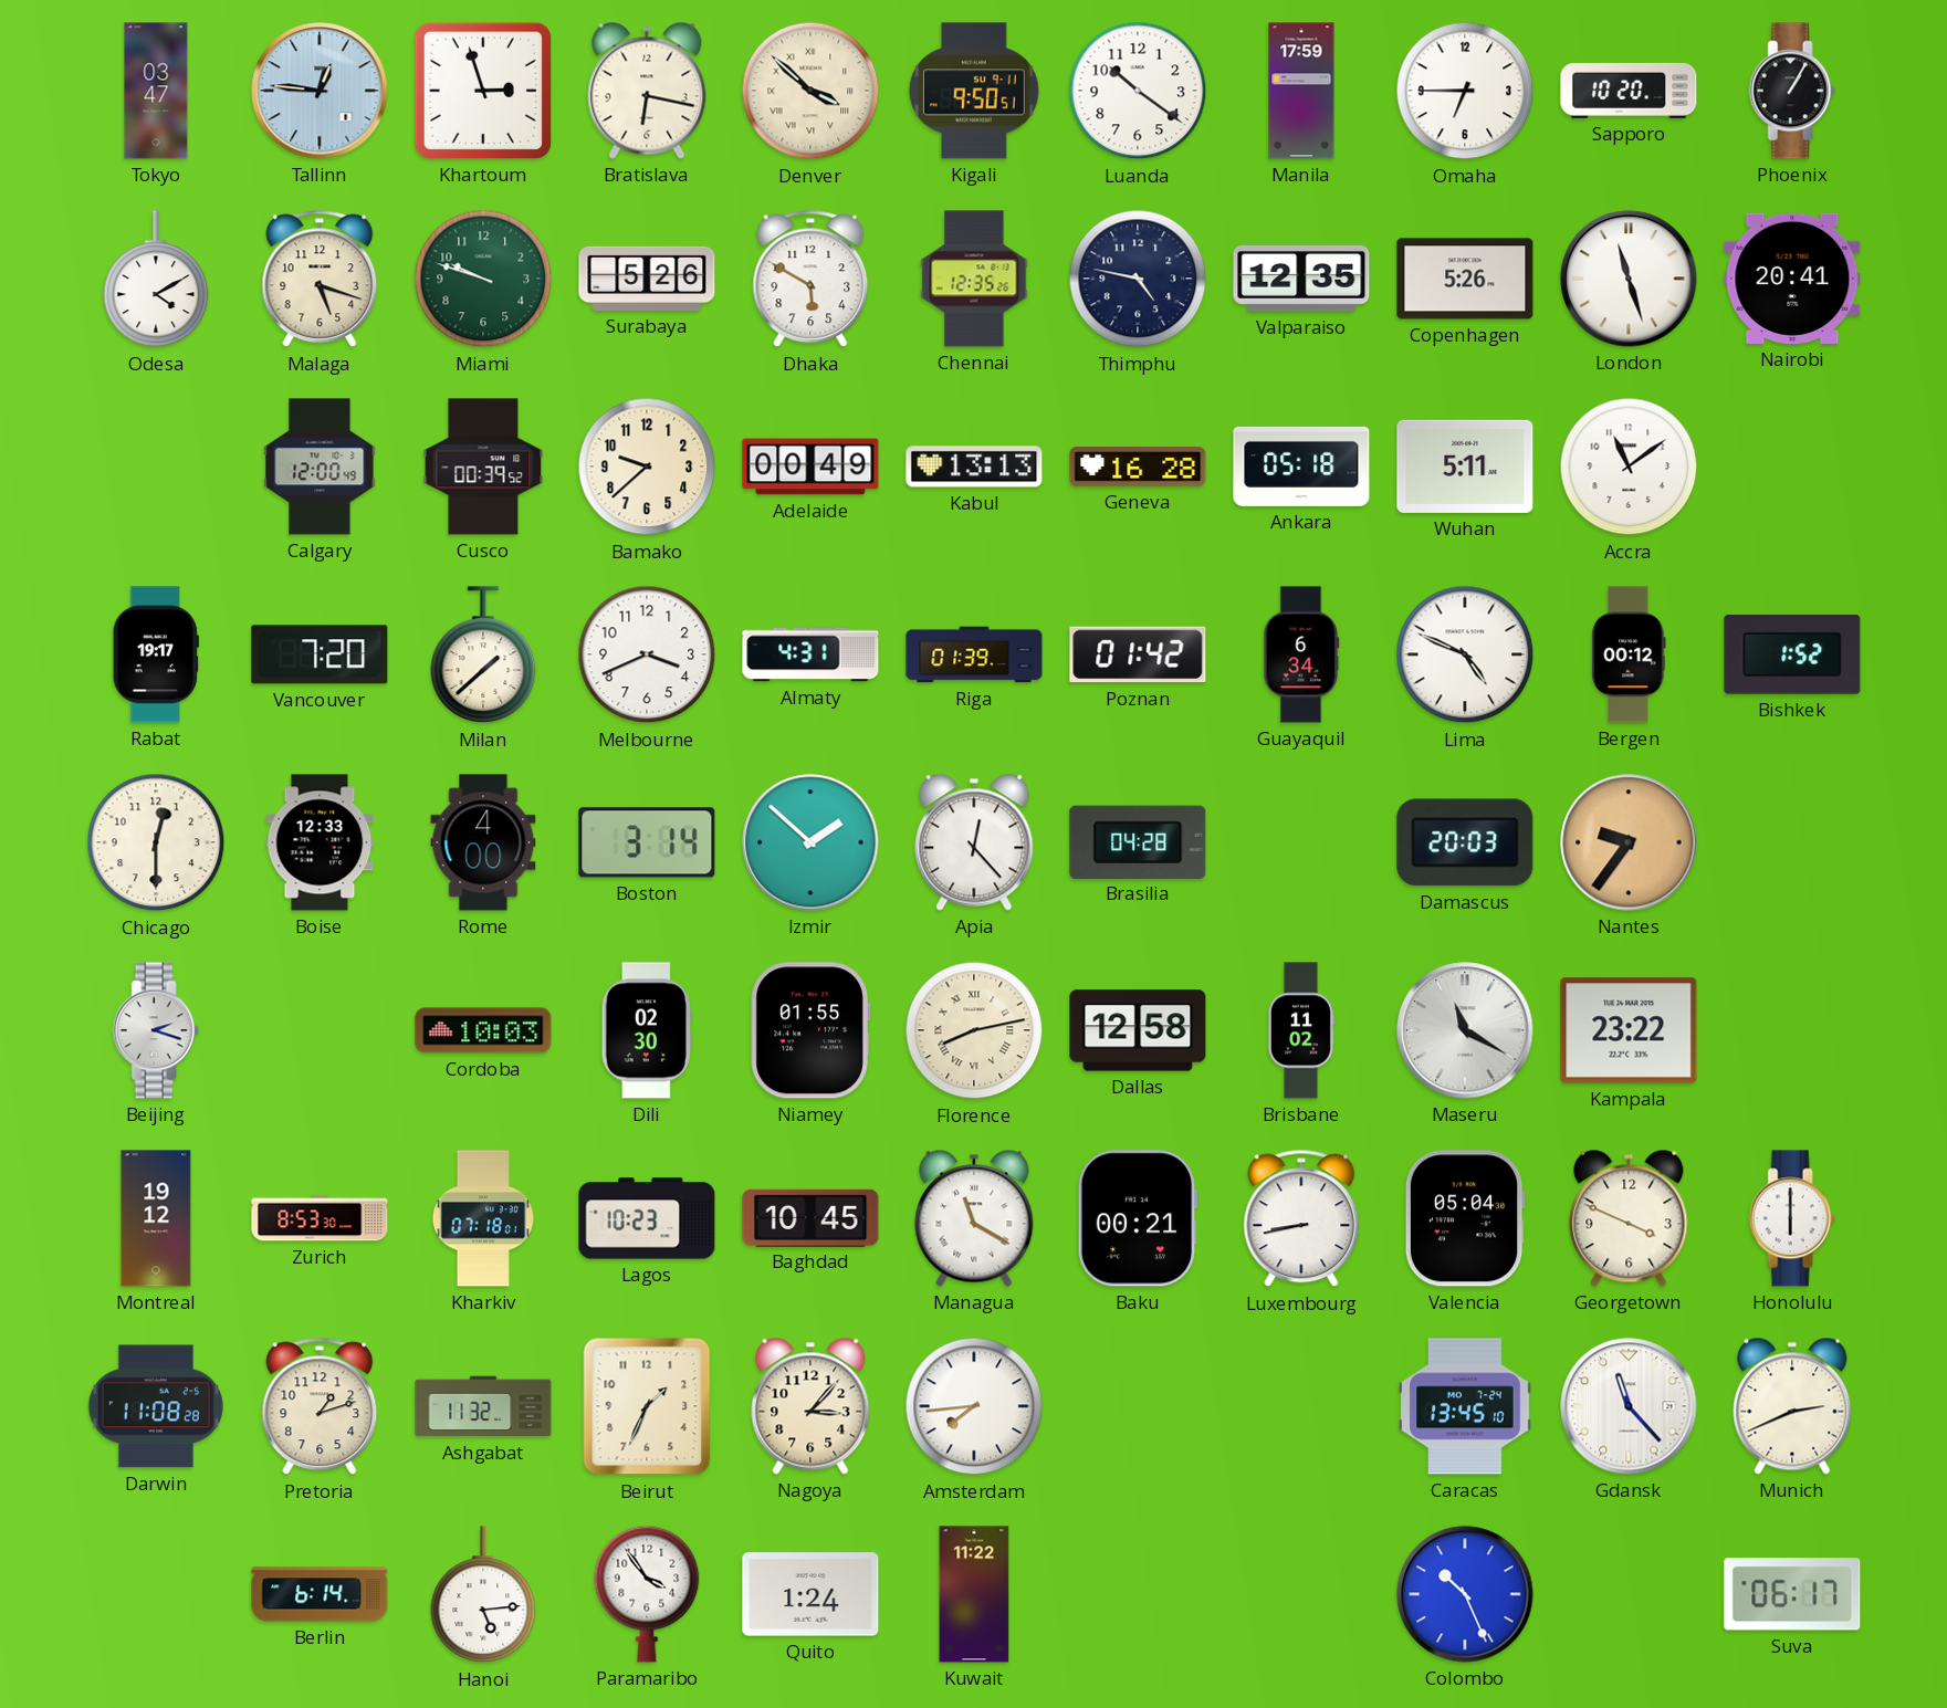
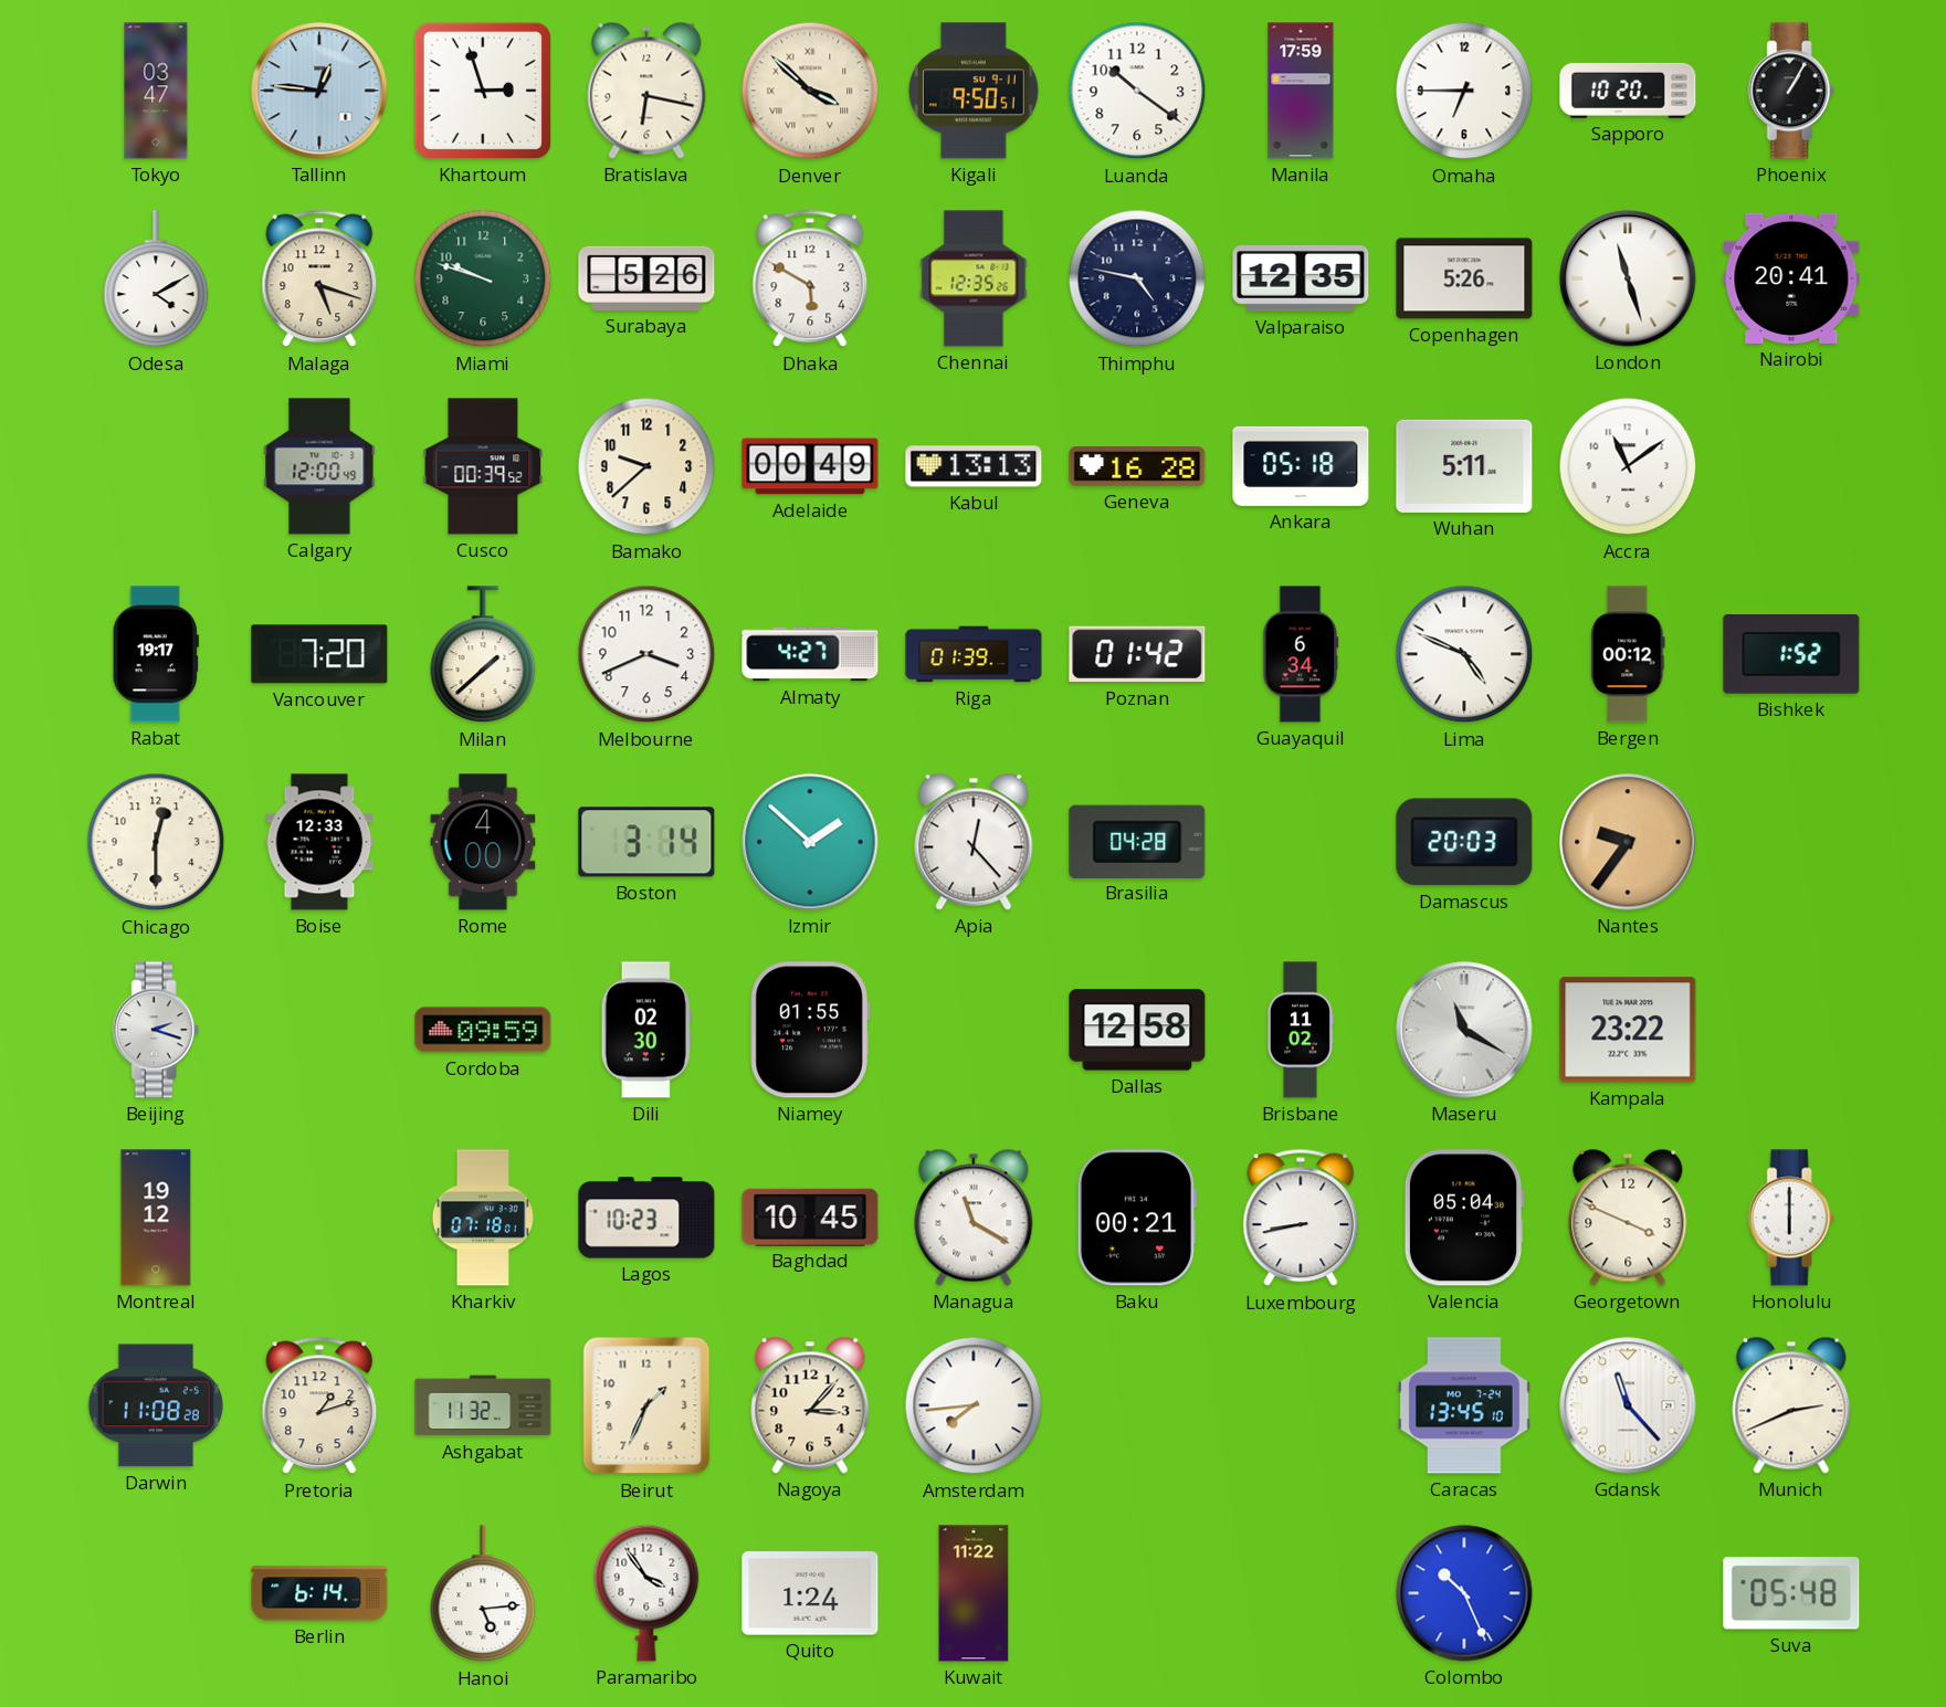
Almaty: 4:31 -> 4:27 (810, 654)
Cordoba: 10:03 -> 09:59 (483, 1030)
Florence: 8:13 -> none (974, 1030)
Zurich: 8:53 -> none (320, 1218)
Suva: 06:17 -> 05:48 (1791, 1593)
